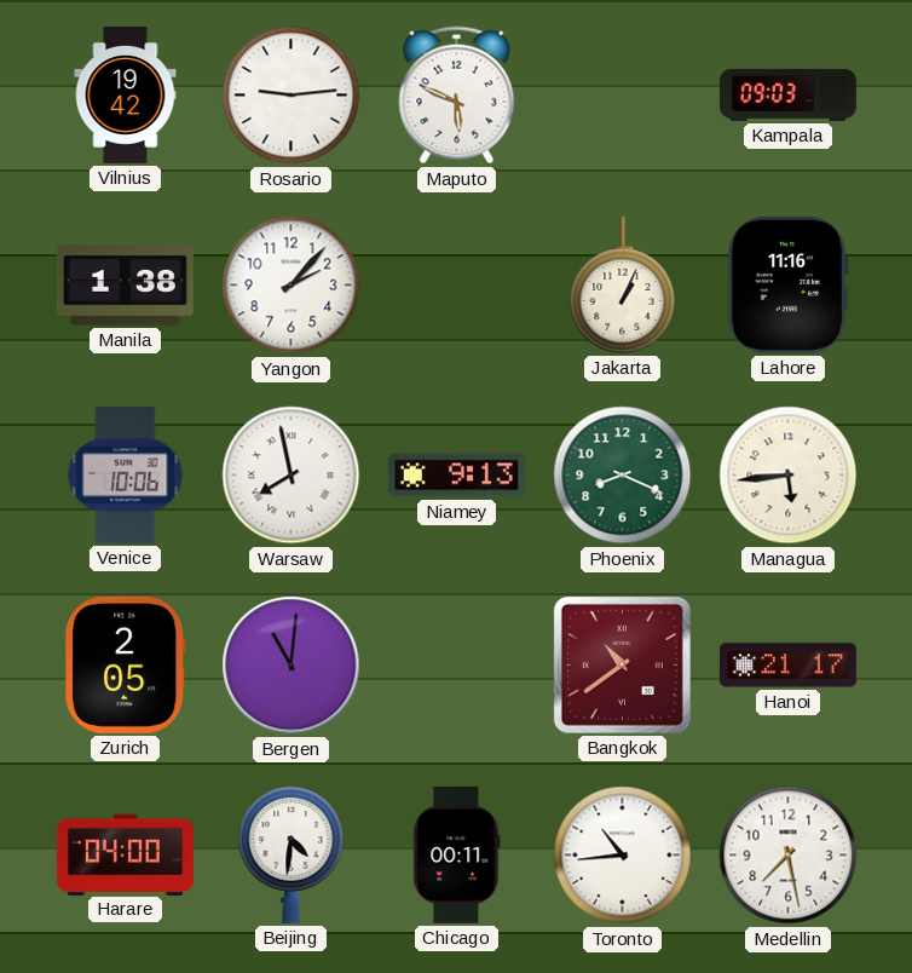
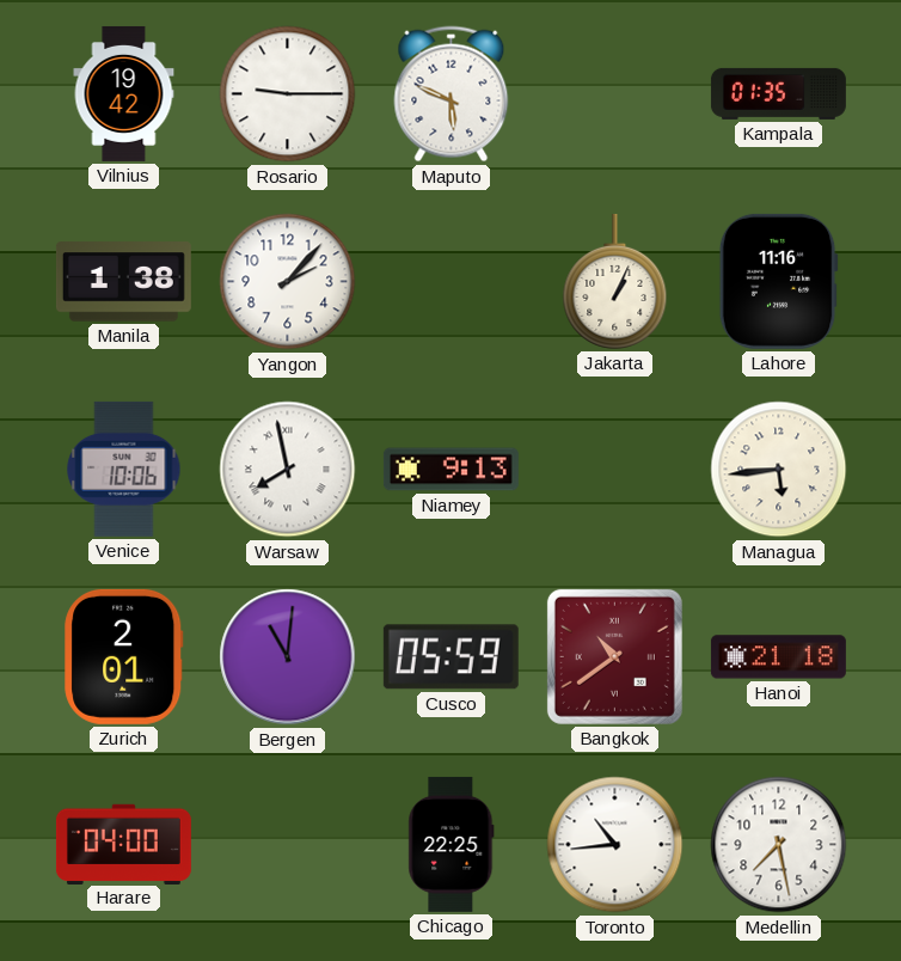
Rosario: 9:14 -> 9:15 (288, 94)
Kampala: 09:03 -> 01:35 (778, 93)
Phoenix: 8:19 -> none (623, 476)
Zurich: 2:05 -> 2:01 (124, 656)
Cusco: none -> 05:59 (450, 657)
Hanoi: 21:17 -> 21:18 (778, 657)
Beijing: 4:31 -> none (292, 854)
Chicago: 00:11 -> 22:25 (452, 844)
